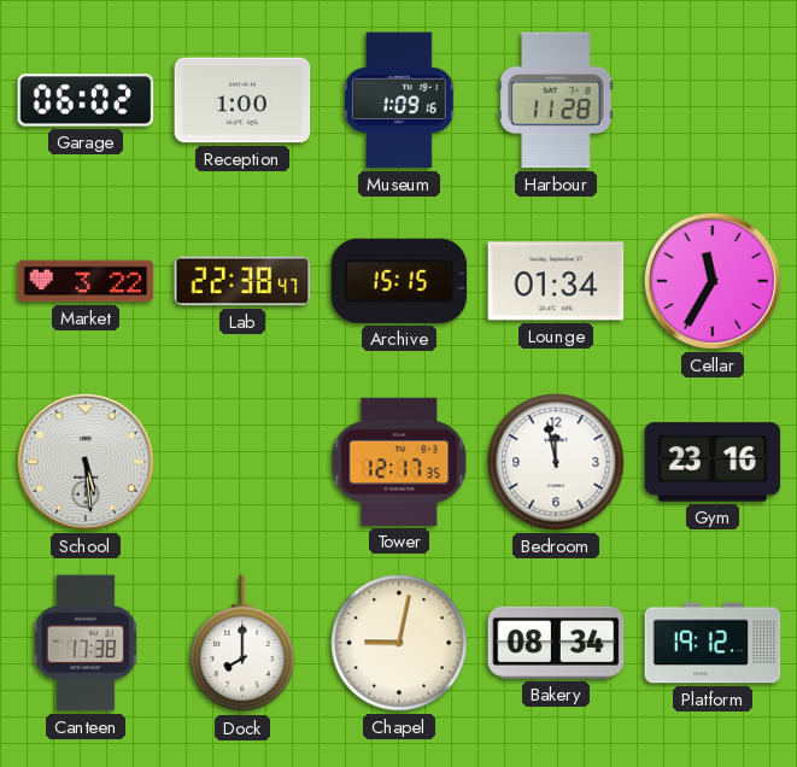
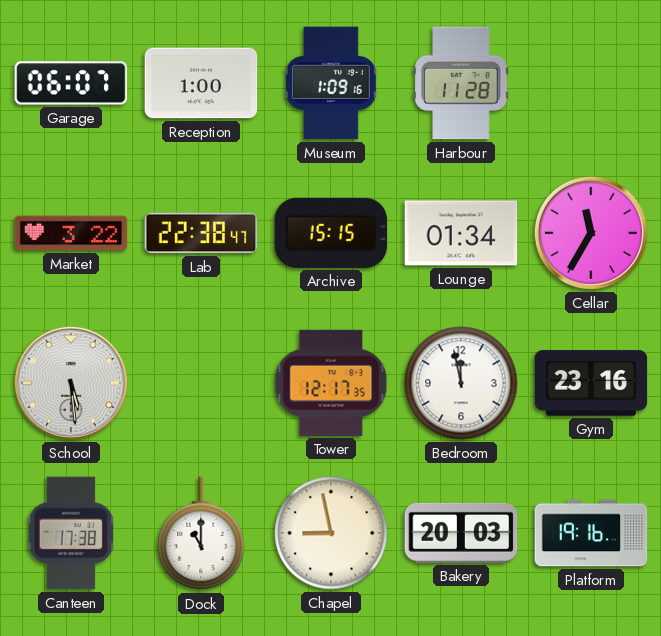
Garage: 06:02 -> 06:07 (71, 83)
Dock: 8:00 -> 11:00 (201, 534)
Chapel: 9:02 -> 8:58 (331, 533)
Bakery: 08:34 -> 20:03 (461, 533)
Platform: 19:12 -> 19:16 (591, 533)
